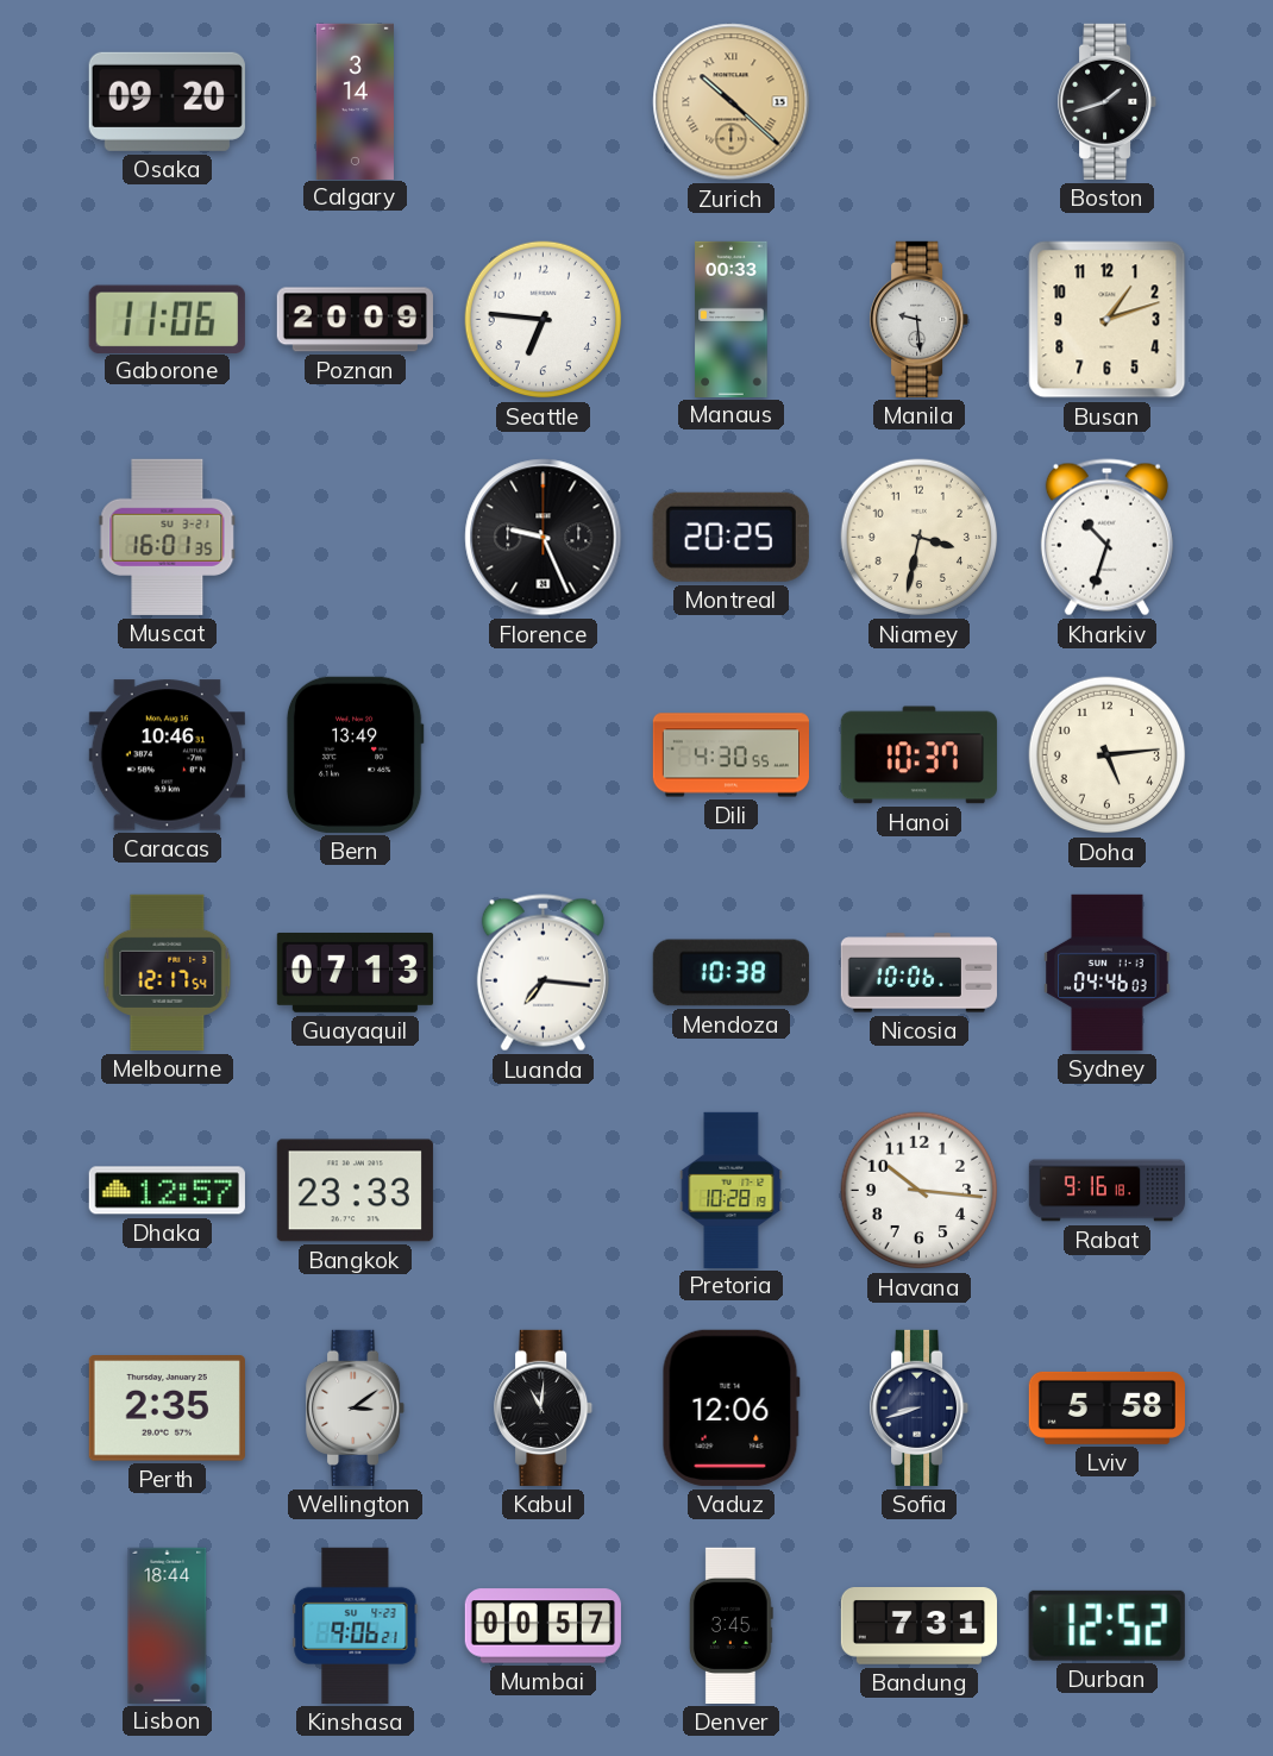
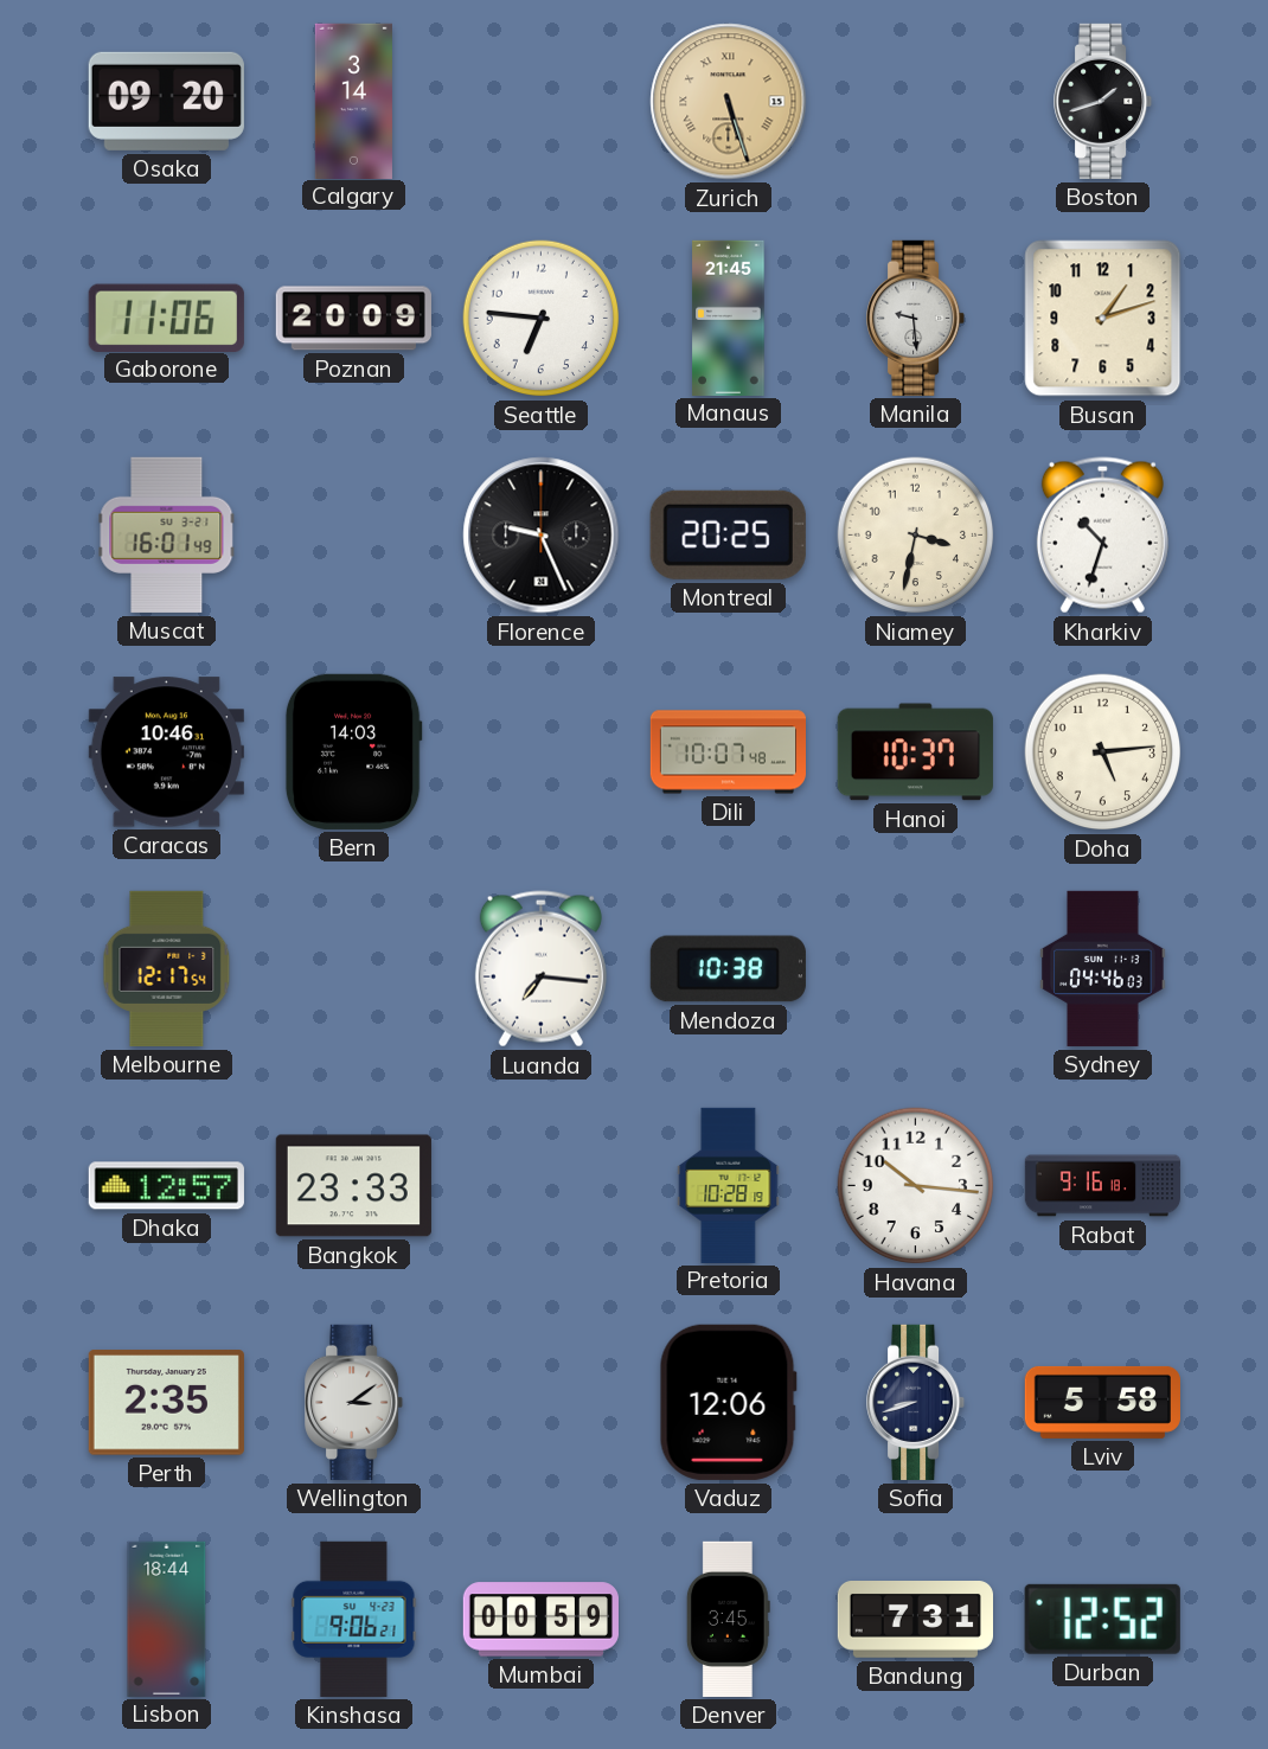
Zurich: 10:22 -> 5:27 (729, 102)
Manaus: 00:33 -> 21:45 (729, 318)
Muscat: 16:01:35 -> 16:01:49 (167, 534)
Bern: 13:49 -> 14:03 (353, 751)
Dili: 4:30 -> 10:07 (728, 752)
Guayaquil: 07:13 -> none (355, 972)
Nicosia: 10:06 -> none (918, 973)
Kabul: 11:01 -> none (544, 1407)
Mumbai: 00:57 -> 00:59 (540, 1620)
